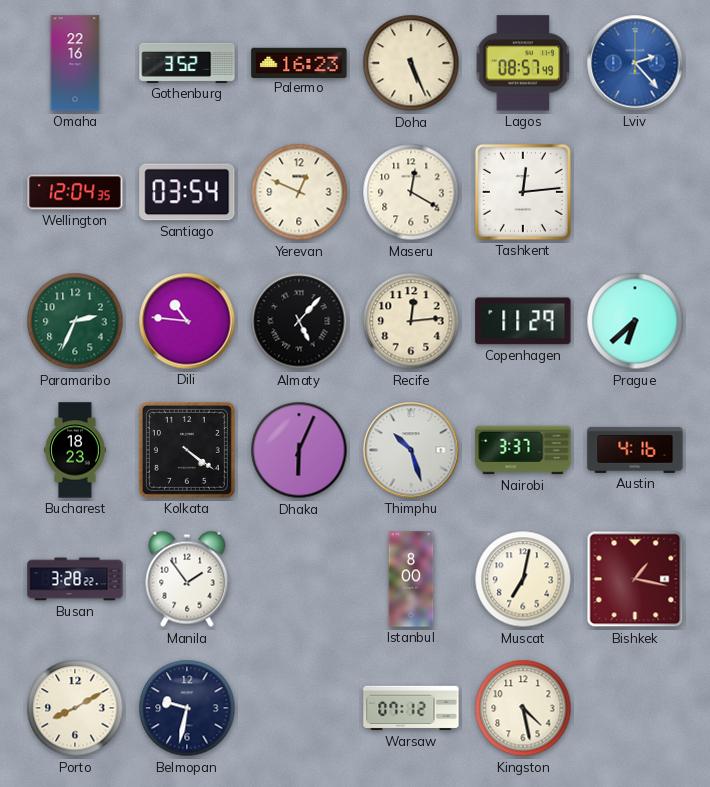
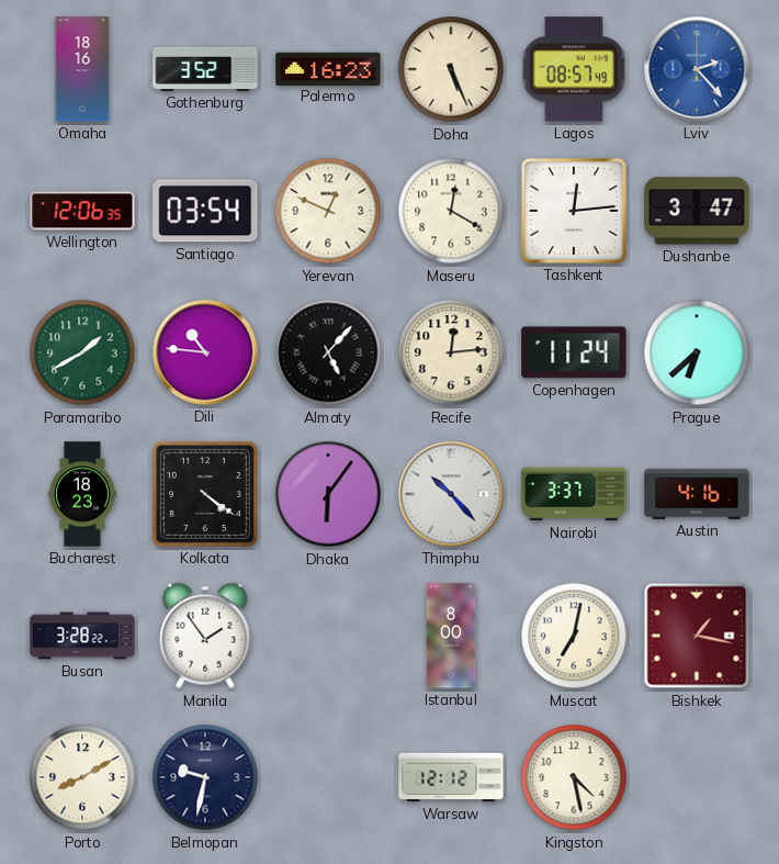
Omaha: 22:16 -> 18:16 (82, 69)
Wellington: 12:04 -> 12:06 (82, 211)
Dushanbe: none -> 3:47 (697, 211)
Paramaribo: 2:34 -> 1:40 (82, 352)
Copenhagen: 11:29 -> 11:24 (574, 352)
Dhaka: 6:04 -> 6:06 (328, 494)
Thimphu: 10:27 -> 10:23 (451, 494)
Warsaw: 07:12 -> 12:12 (451, 777)
